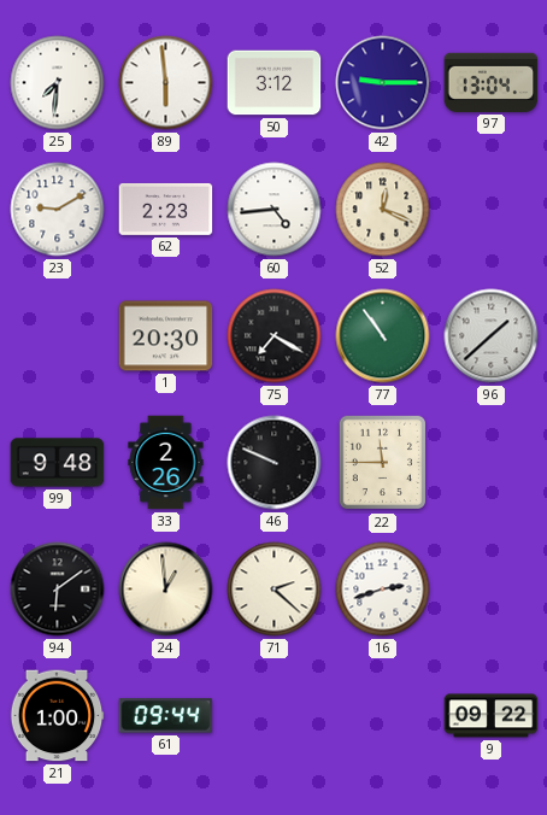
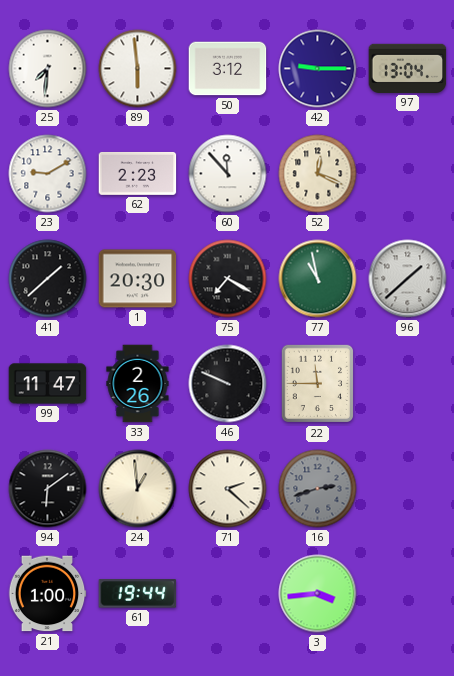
60: 4:44 -> 11:53 (228, 174)
41: none -> 1:38 (48, 279)
77: 10:54 -> 10:58 (318, 279)
99: 9:48 -> 11:47 (48, 384)
16 dial: white -> grey (318, 489)
61: 09:44 -> 19:44 (138, 594)
3: none -> 3:44 (318, 594)
9: 09:22 -> none (492, 716)
